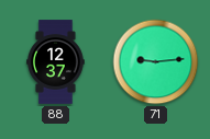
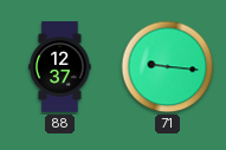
71: 9:14 -> 9:16 (168, 67)
